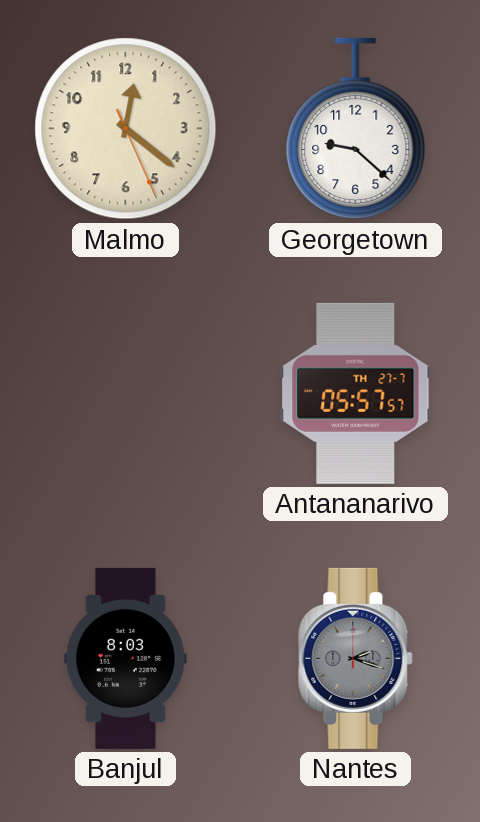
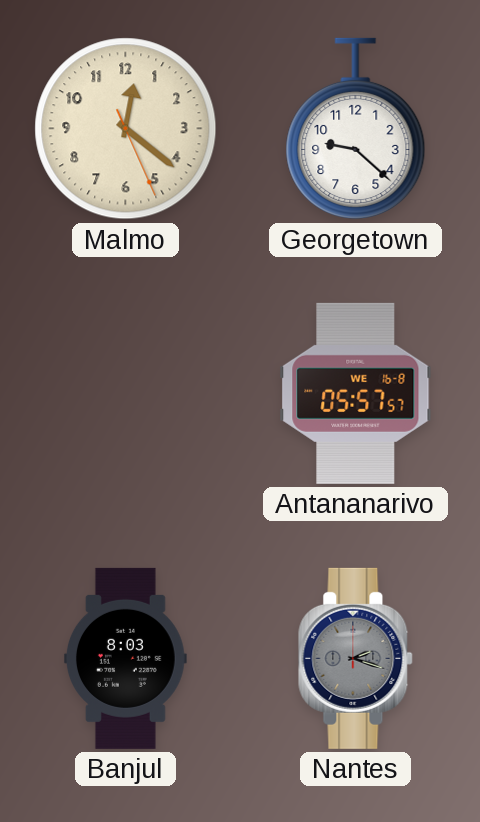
Antananarivo date: TH 27-7 -> WE 16-8 (356, 393)
